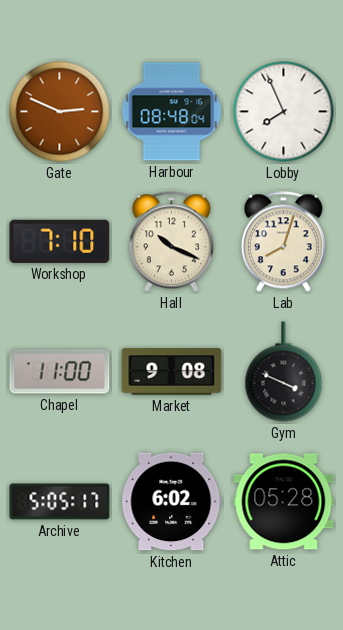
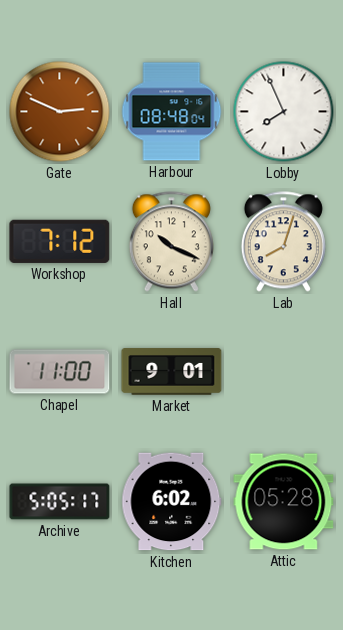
Workshop: 7:10 -> 7:12 (60, 241)
Market: 9:08 -> 9:01 (172, 372)
Gym: 3:49 -> none (284, 372)
